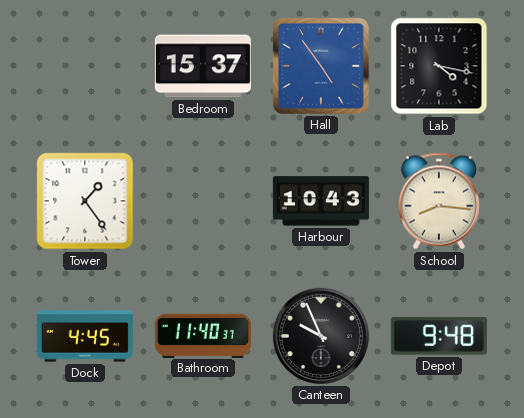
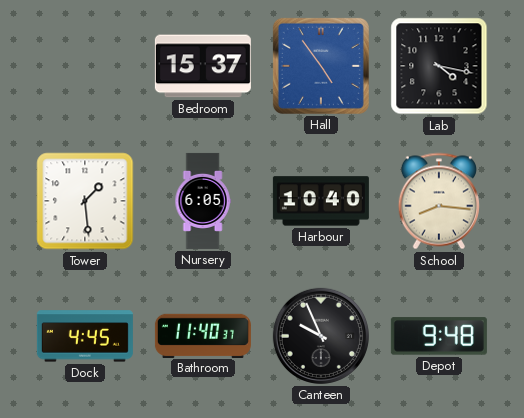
Tower: 1:24 -> 1:29 (85, 201)
Nursery: none -> 6:05 (203, 201)
Harbour: 10:43 -> 10:40 (321, 201)
